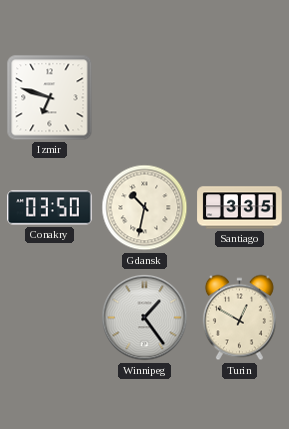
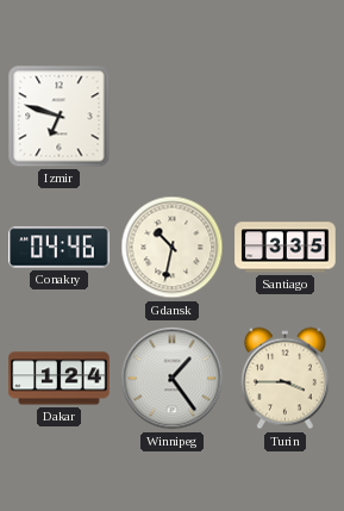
Conakry: 03:50 -> 04:46 (60, 248)
Dakar: none -> 1:24 (60, 379)
Turin: 12:50 -> 3:45 (284, 379)
